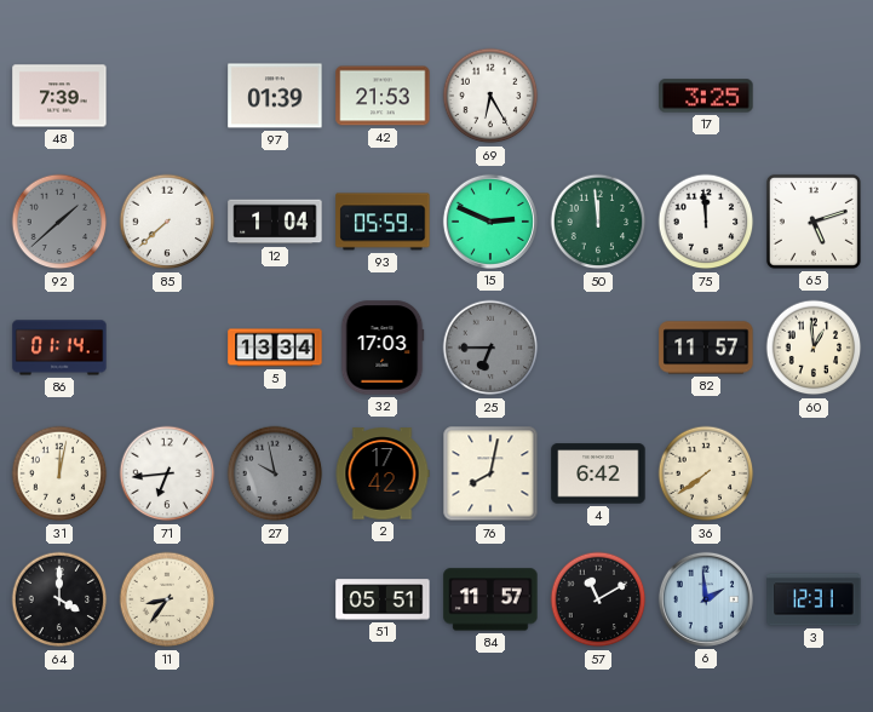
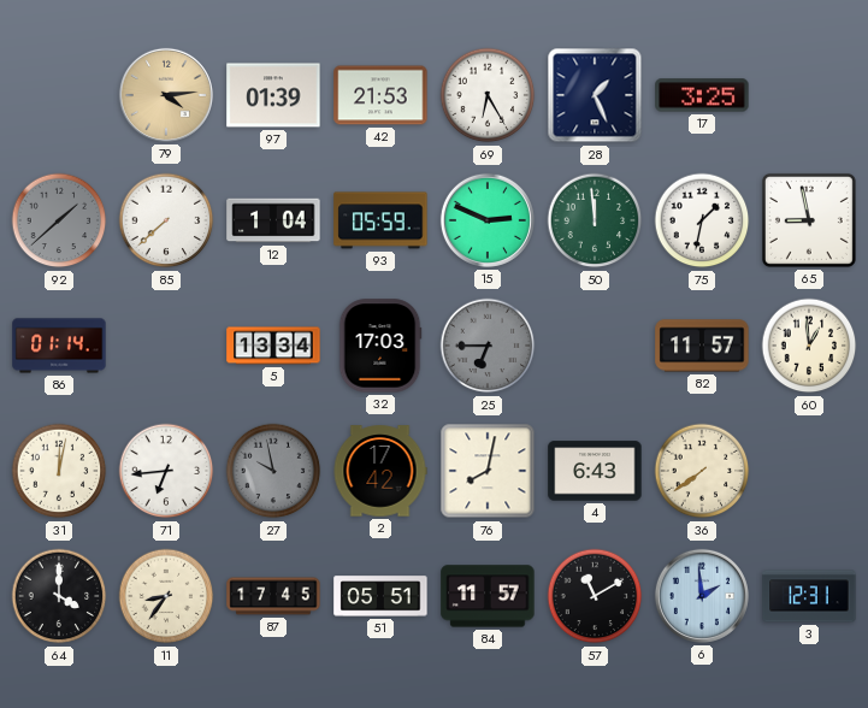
48: 7:39 -> none (59, 96)
79: none -> 4:14 (166, 95)
28: none -> 1:26 (595, 95)
75: 11:59 -> 1:32 (702, 220)
65: 5:12 -> 8:58 (809, 220)
4: 6:42 -> 6:43 (595, 471)
87: none -> 17:45 (273, 596)
